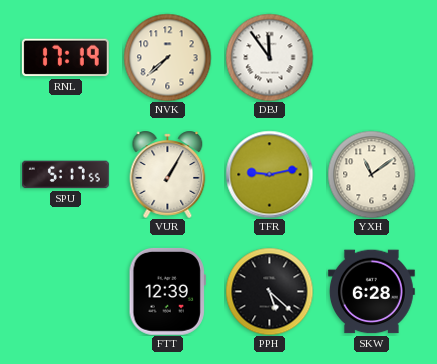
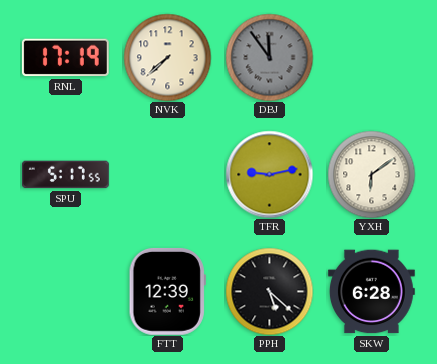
DBJ dial: white -> grey (269, 57)
VUR: 1:05 -> none (168, 174)
YXH: 11:09 -> 6:09 (371, 174)
